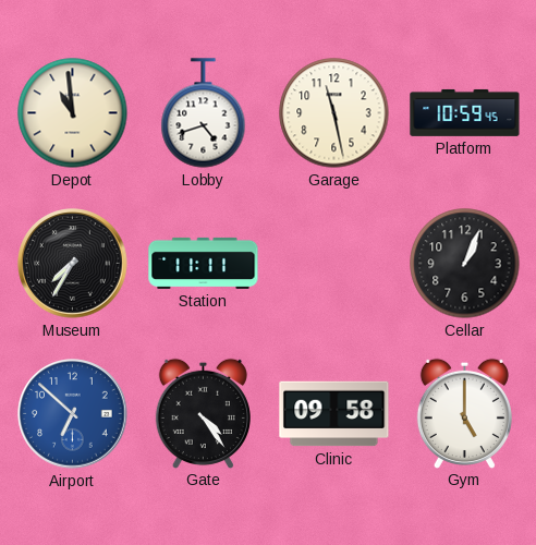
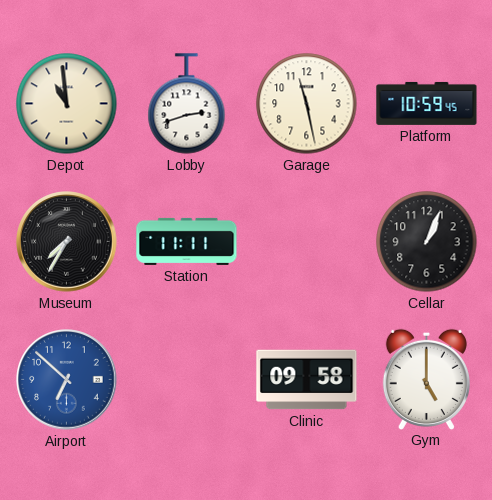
Lobby: 4:42 -> 2:42 (187, 104)
Gate: 4:24 -> none (203, 413)
